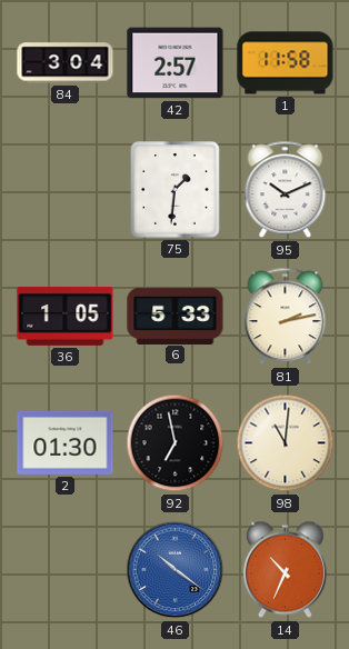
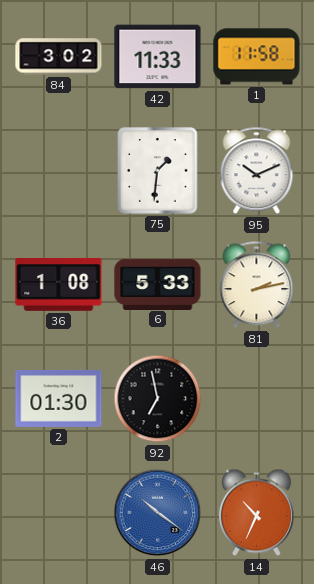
84: 3:04 -> 3:02 (59, 57)
42: 2:57 -> 11:33 (158, 57)
36: 1:05 -> 1:08 (59, 284)
98: 11:01 -> none (286, 443)
